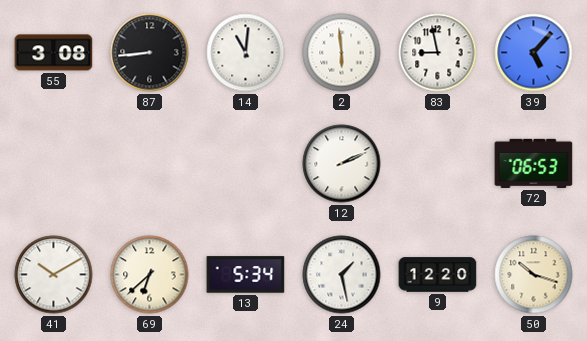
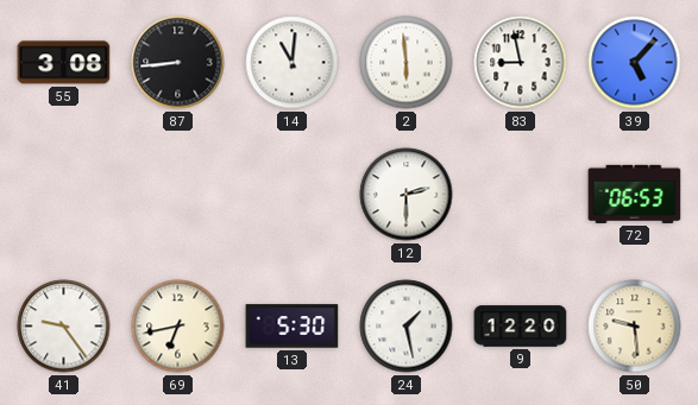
12: 2:11 -> 2:30 (407, 195)
41: 10:10 -> 9:24 (64, 327)
69: 6:38 -> 6:43 (178, 327)
13: 5:34 -> 5:30 (293, 327)
50: 10:18 -> 9:29 (635, 327)
